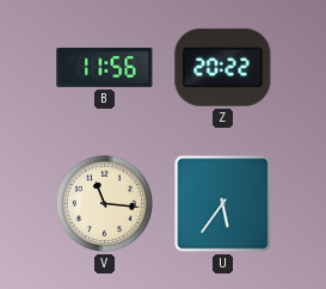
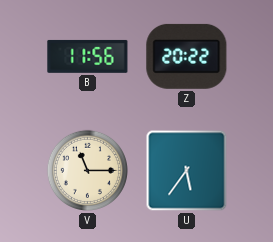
V: 11:16 -> 11:15 (87, 170)
